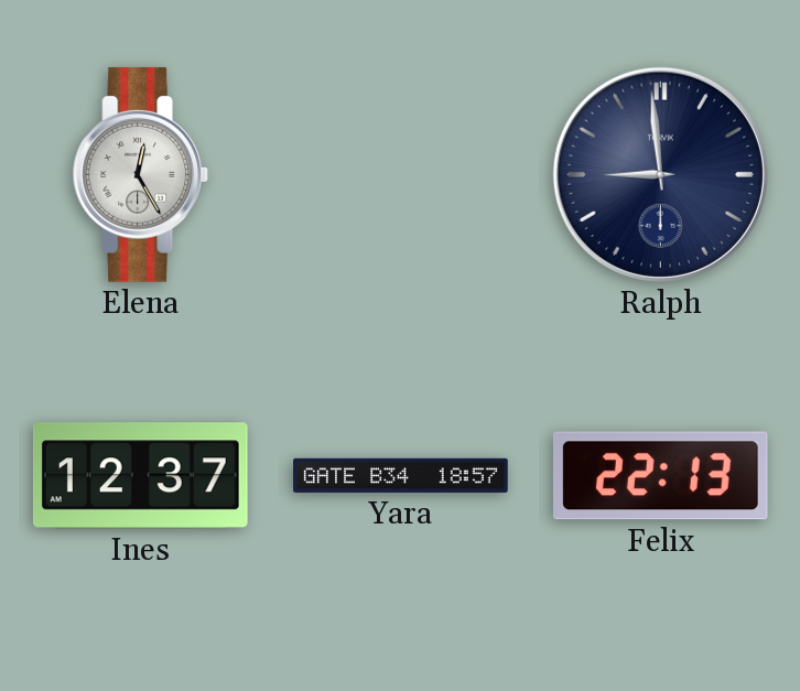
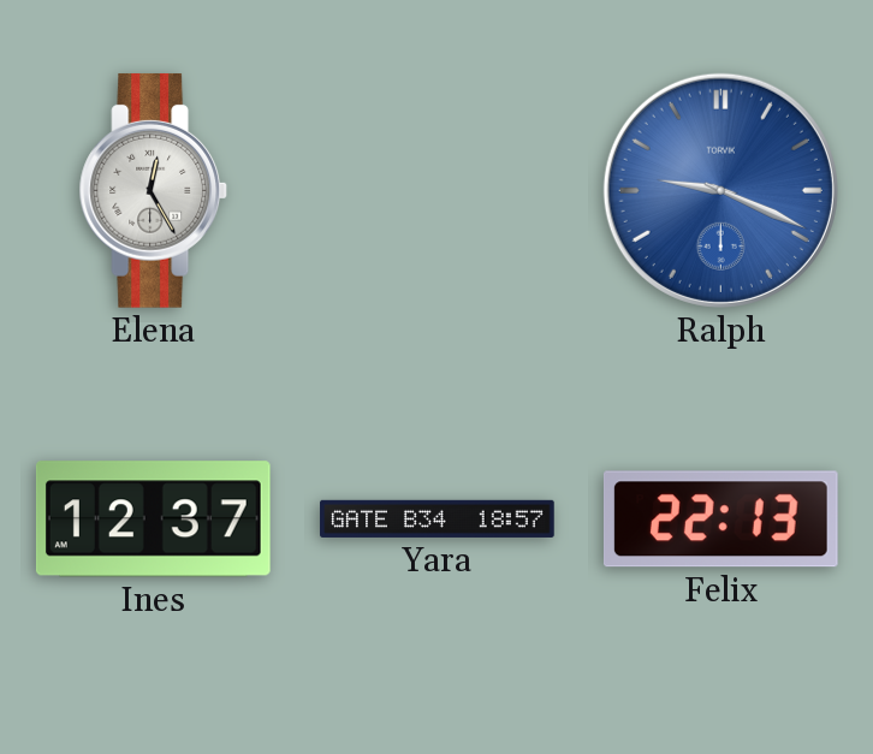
Ralph: 8:59 -> 9:19 (720, 190)
Ralph dial: navy -> blue (720, 190)
